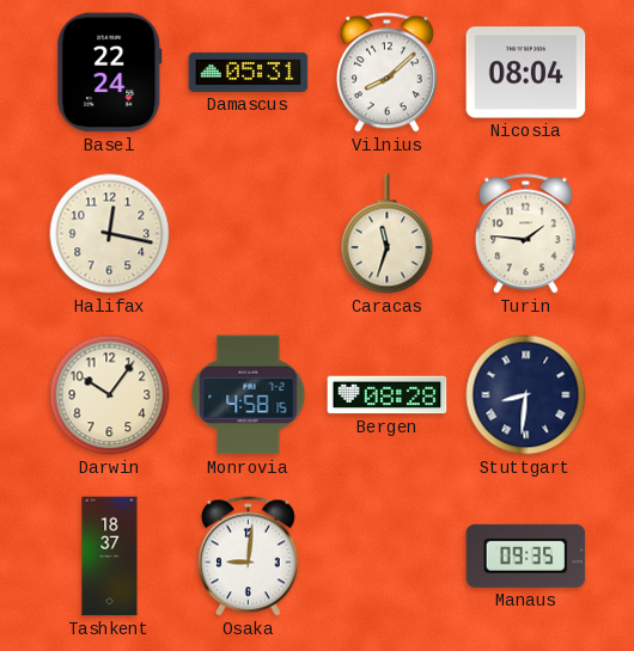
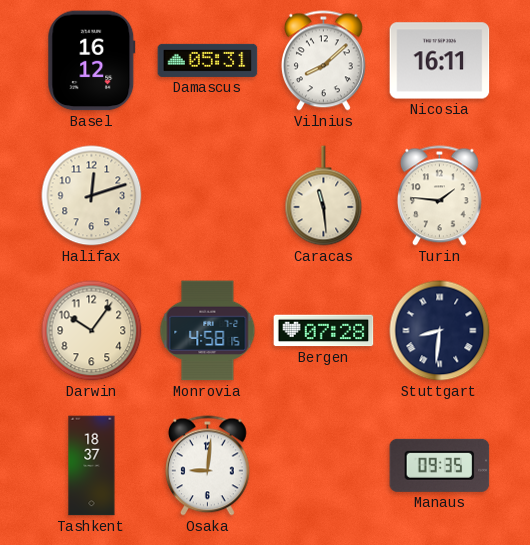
Basel: 22:24 -> 16:12 (92, 61)
Nicosia: 08:04 -> 16:11 (440, 61)
Halifax: 12:17 -> 12:12 (92, 196)
Caracas: 11:33 -> 11:29 (324, 196)
Bergen: 08:28 -> 07:28 (324, 331)
